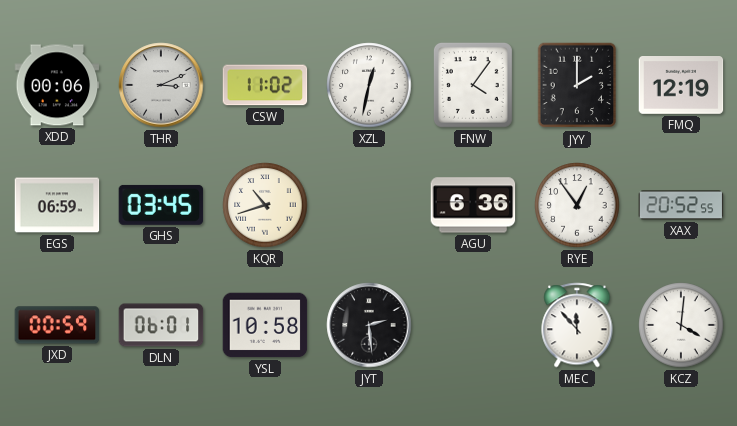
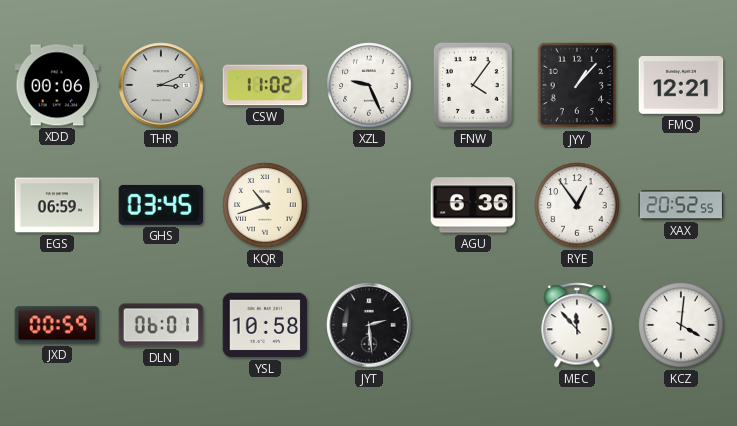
XZL: 12:32 -> 9:26 (369, 85)
JYY: 2:00 -> 1:07 (577, 85)
FMQ: 12:19 -> 12:21 (681, 86)
